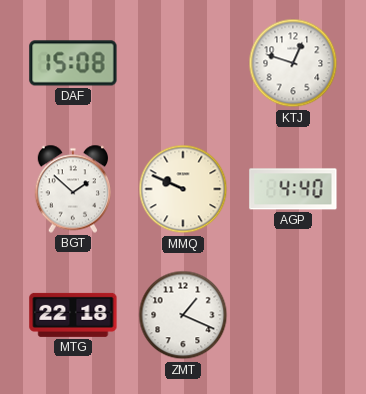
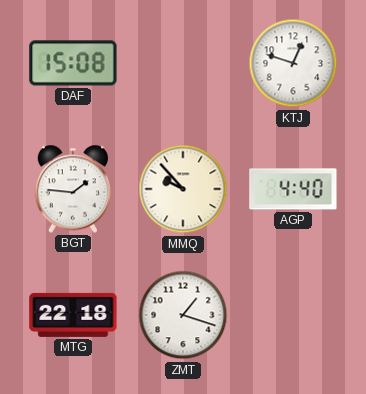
BGT: 1:52 -> 1:46 (73, 189)
MMQ: 9:49 -> 9:53 (183, 189)
ZMT: 1:19 -> 1:18 (183, 315)
